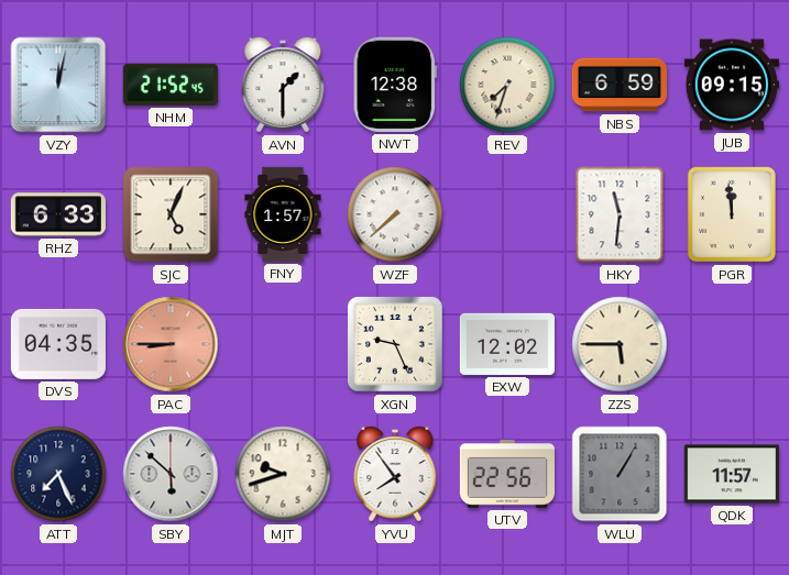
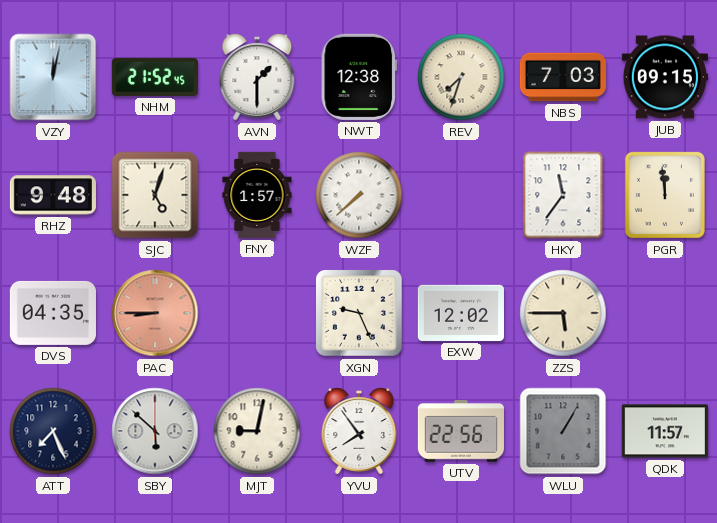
NBS: 6:59 -> 7:03 (562, 77)
RHZ: 6:33 -> 9:48 (53, 195)
SJC: 5:04 -> 5:03 (155, 195)
HKY: 11:31 -> 11:36 (563, 195)
MJT: 9:42 -> 9:02 (257, 431)
